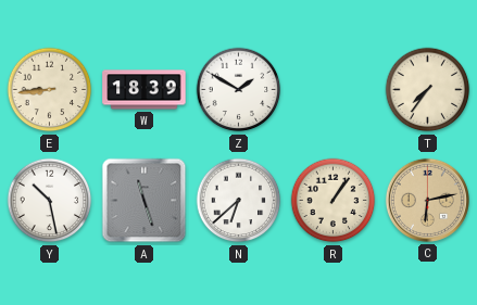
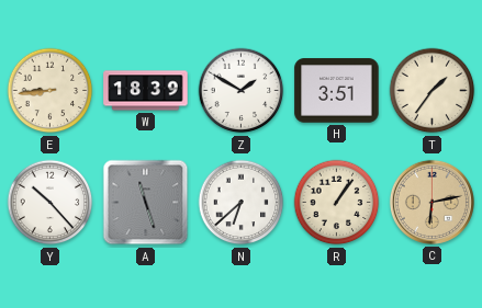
H: none -> 3:51 (337, 91)
T: 7:36 -> 1:36 (433, 91)
Y: 10:28 -> 10:23 (51, 203)
